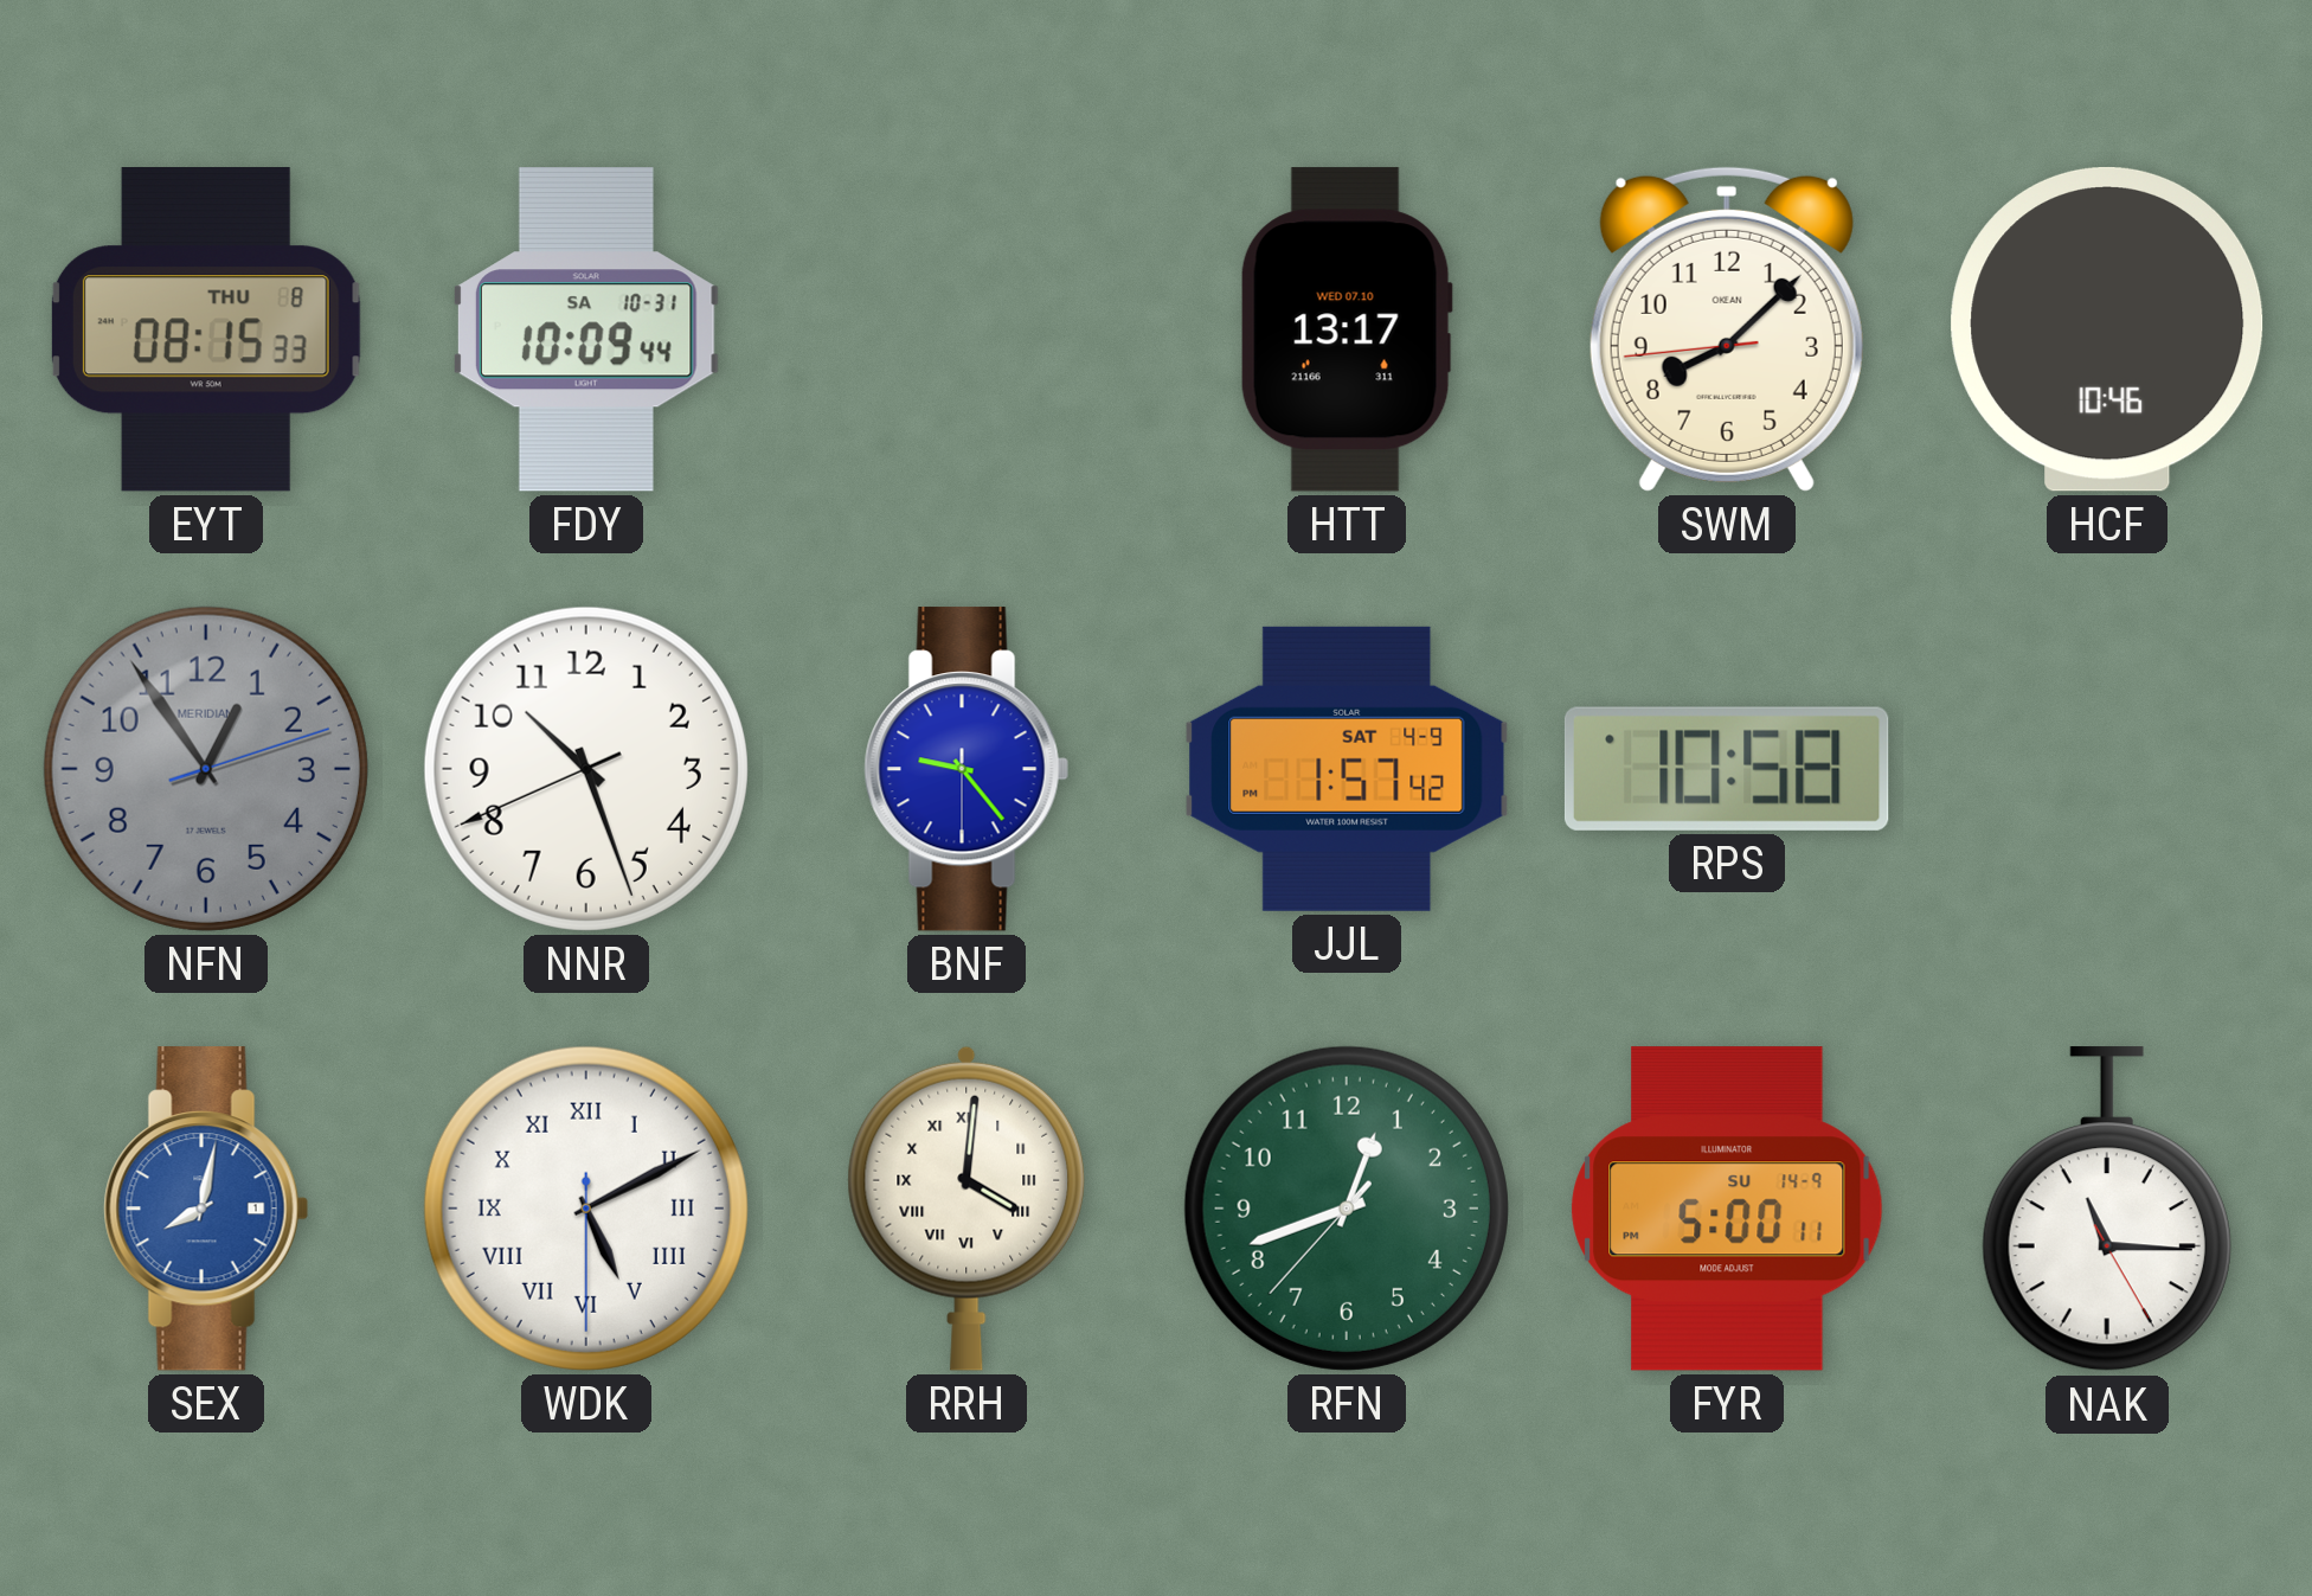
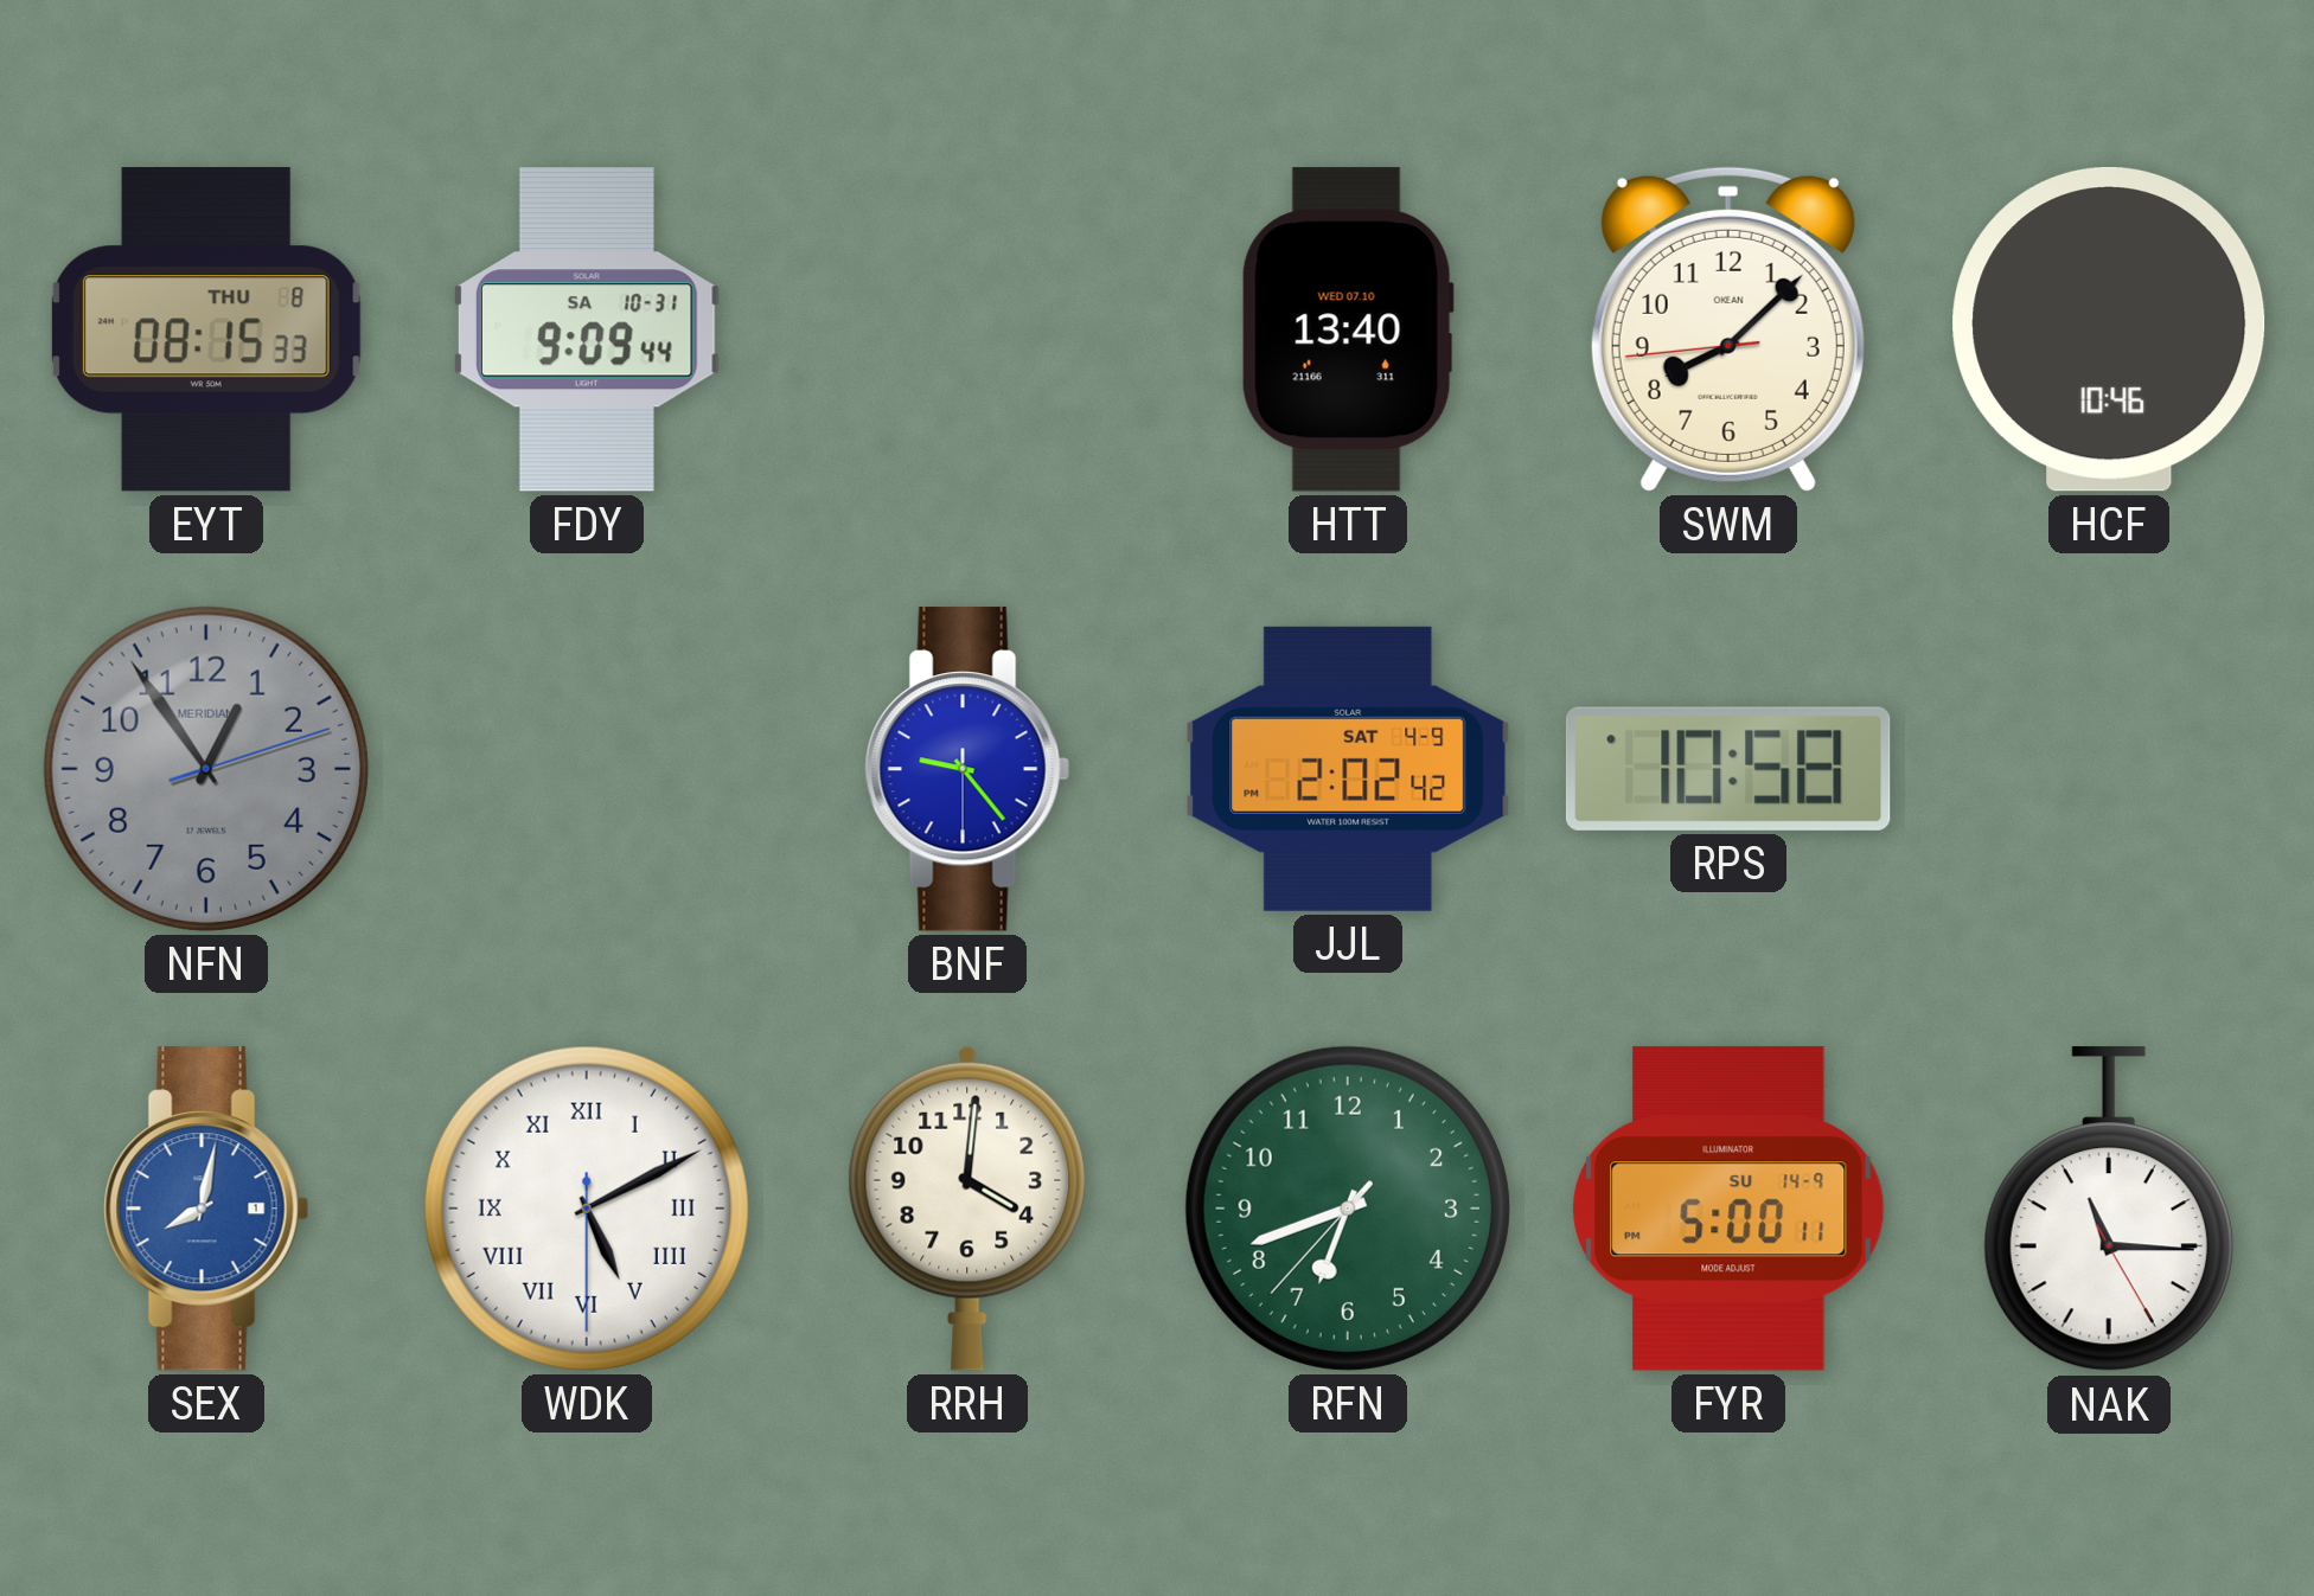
FDY: 10:09 -> 9:09 (587, 329)
HTT: 13:17 -> 13:40 (1348, 329)
NNR: 10:26 -> none (586, 769)
JJL: 1:57 -> 2:02 (1348, 769)
RRH numerals: Roman -> Arabic (967, 1209)
RFN: 12:41 -> 6:41 (1348, 1209)
